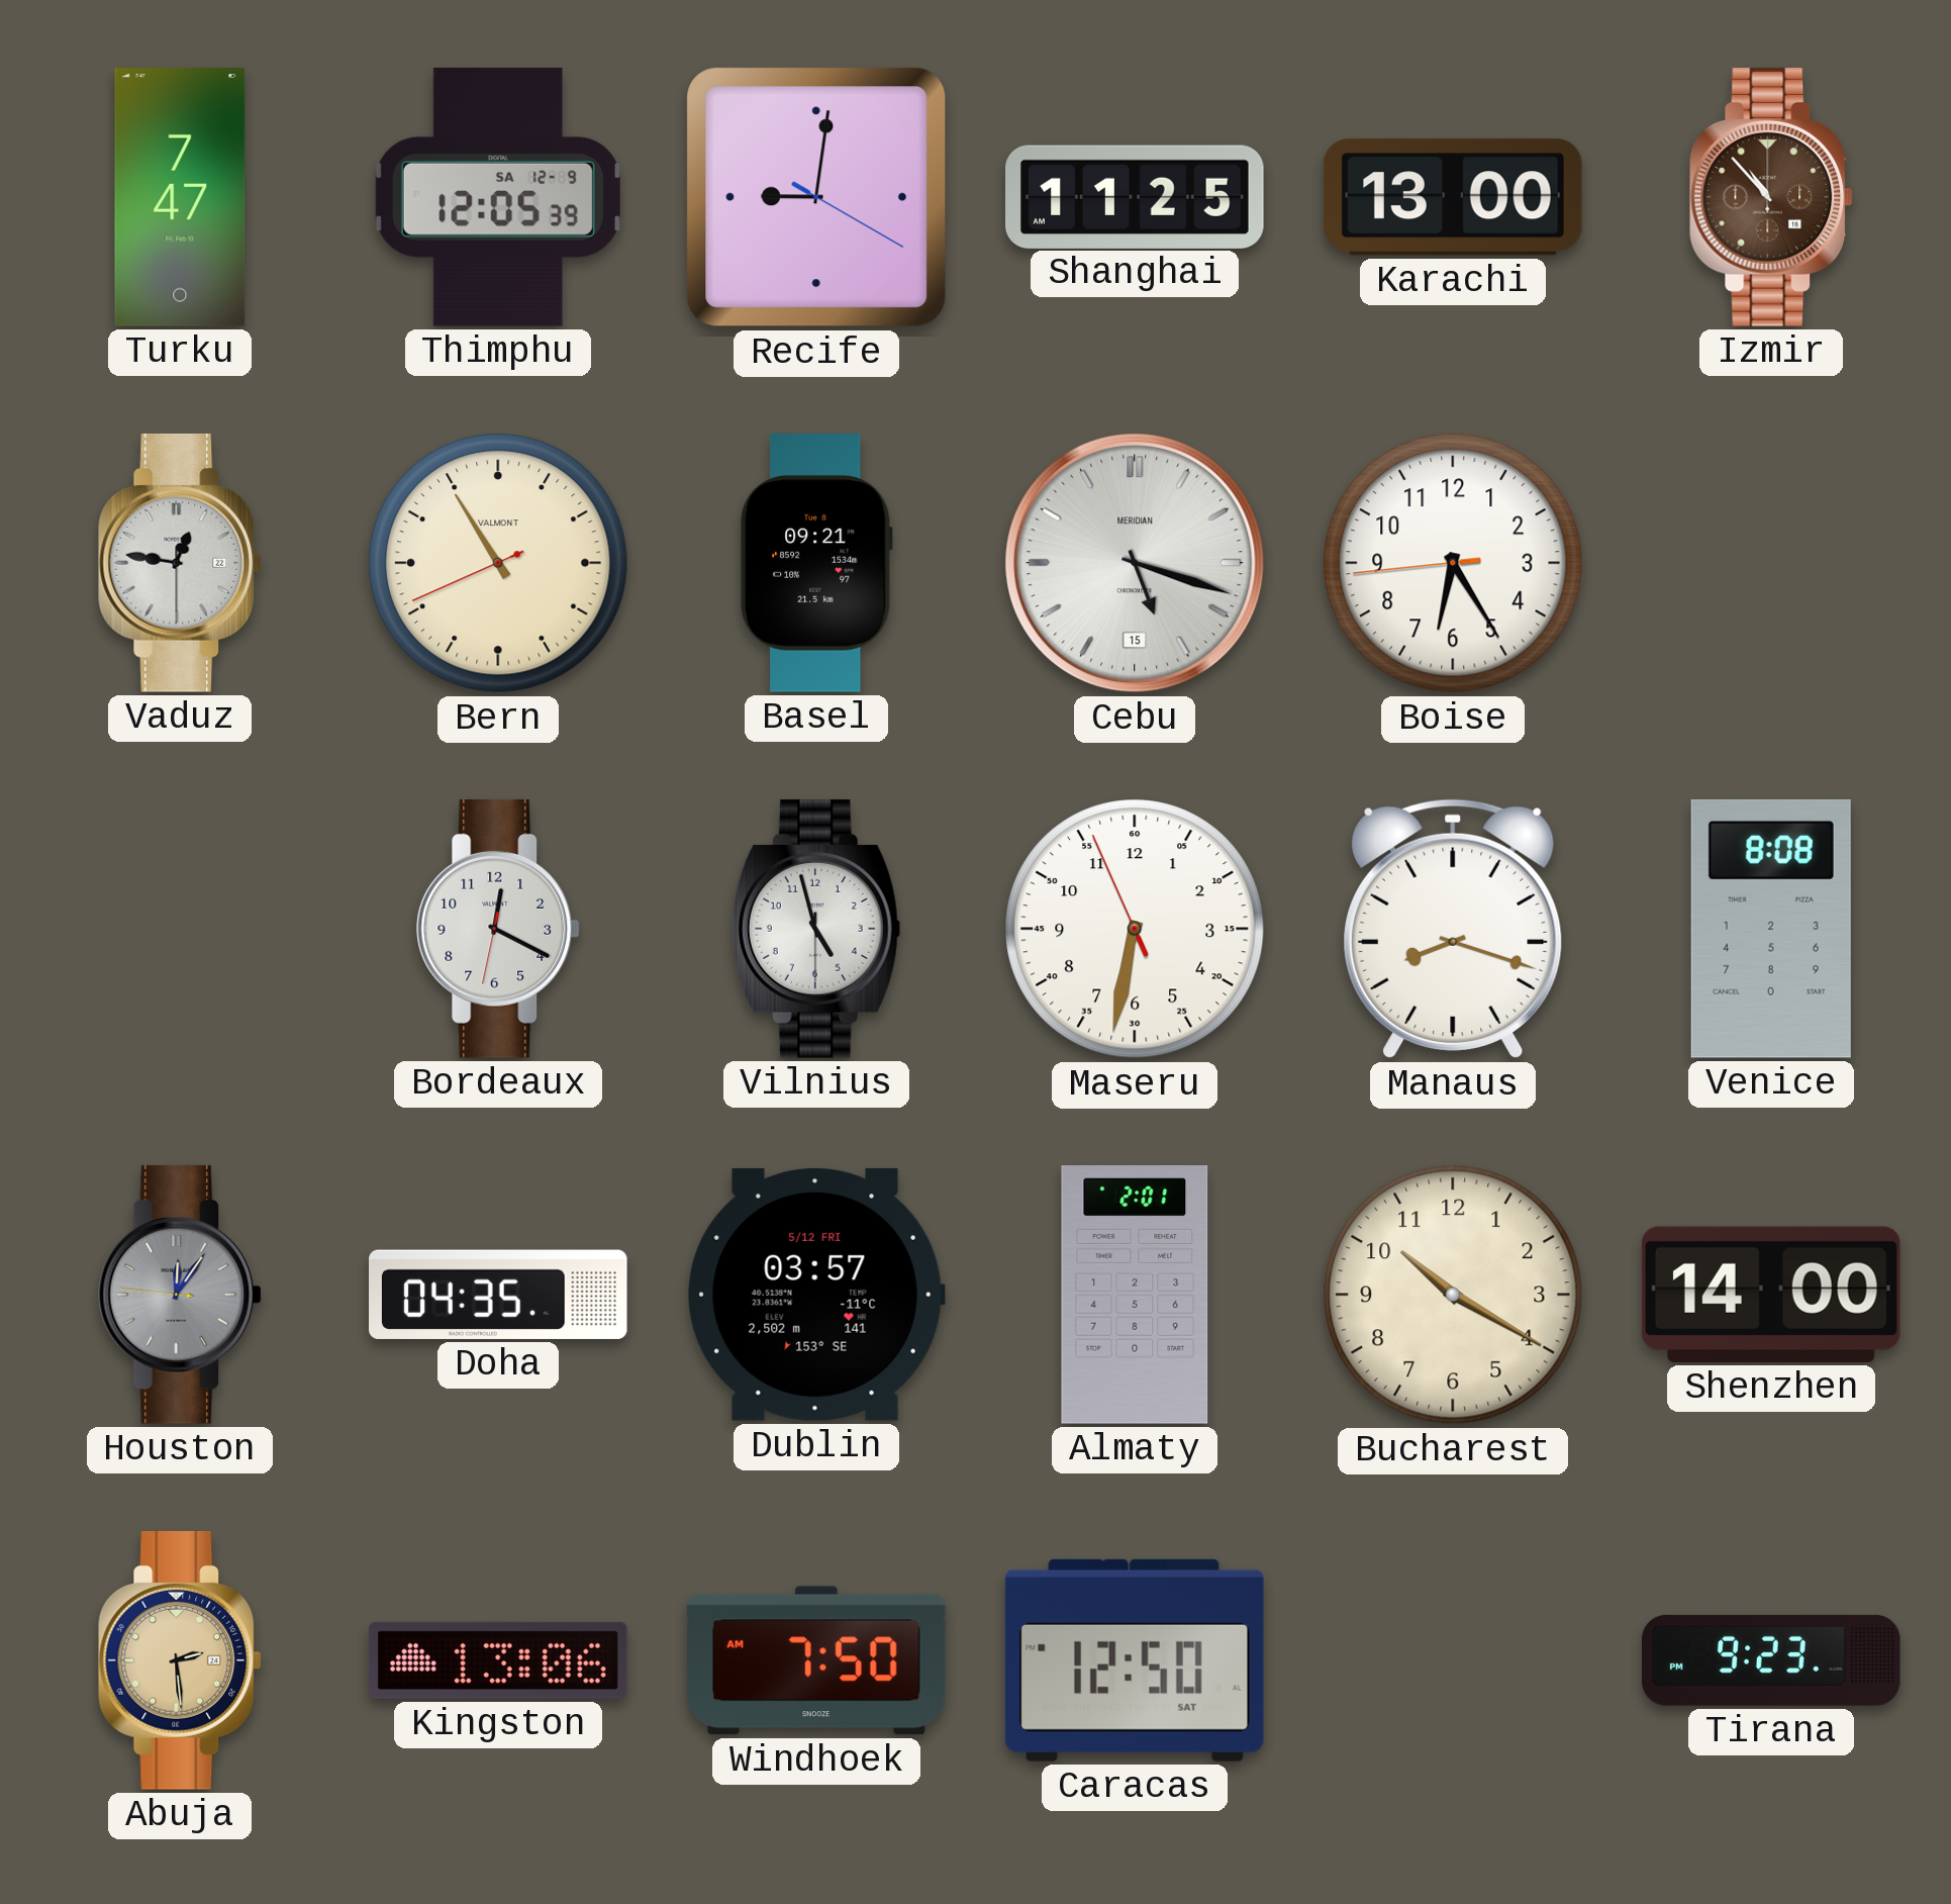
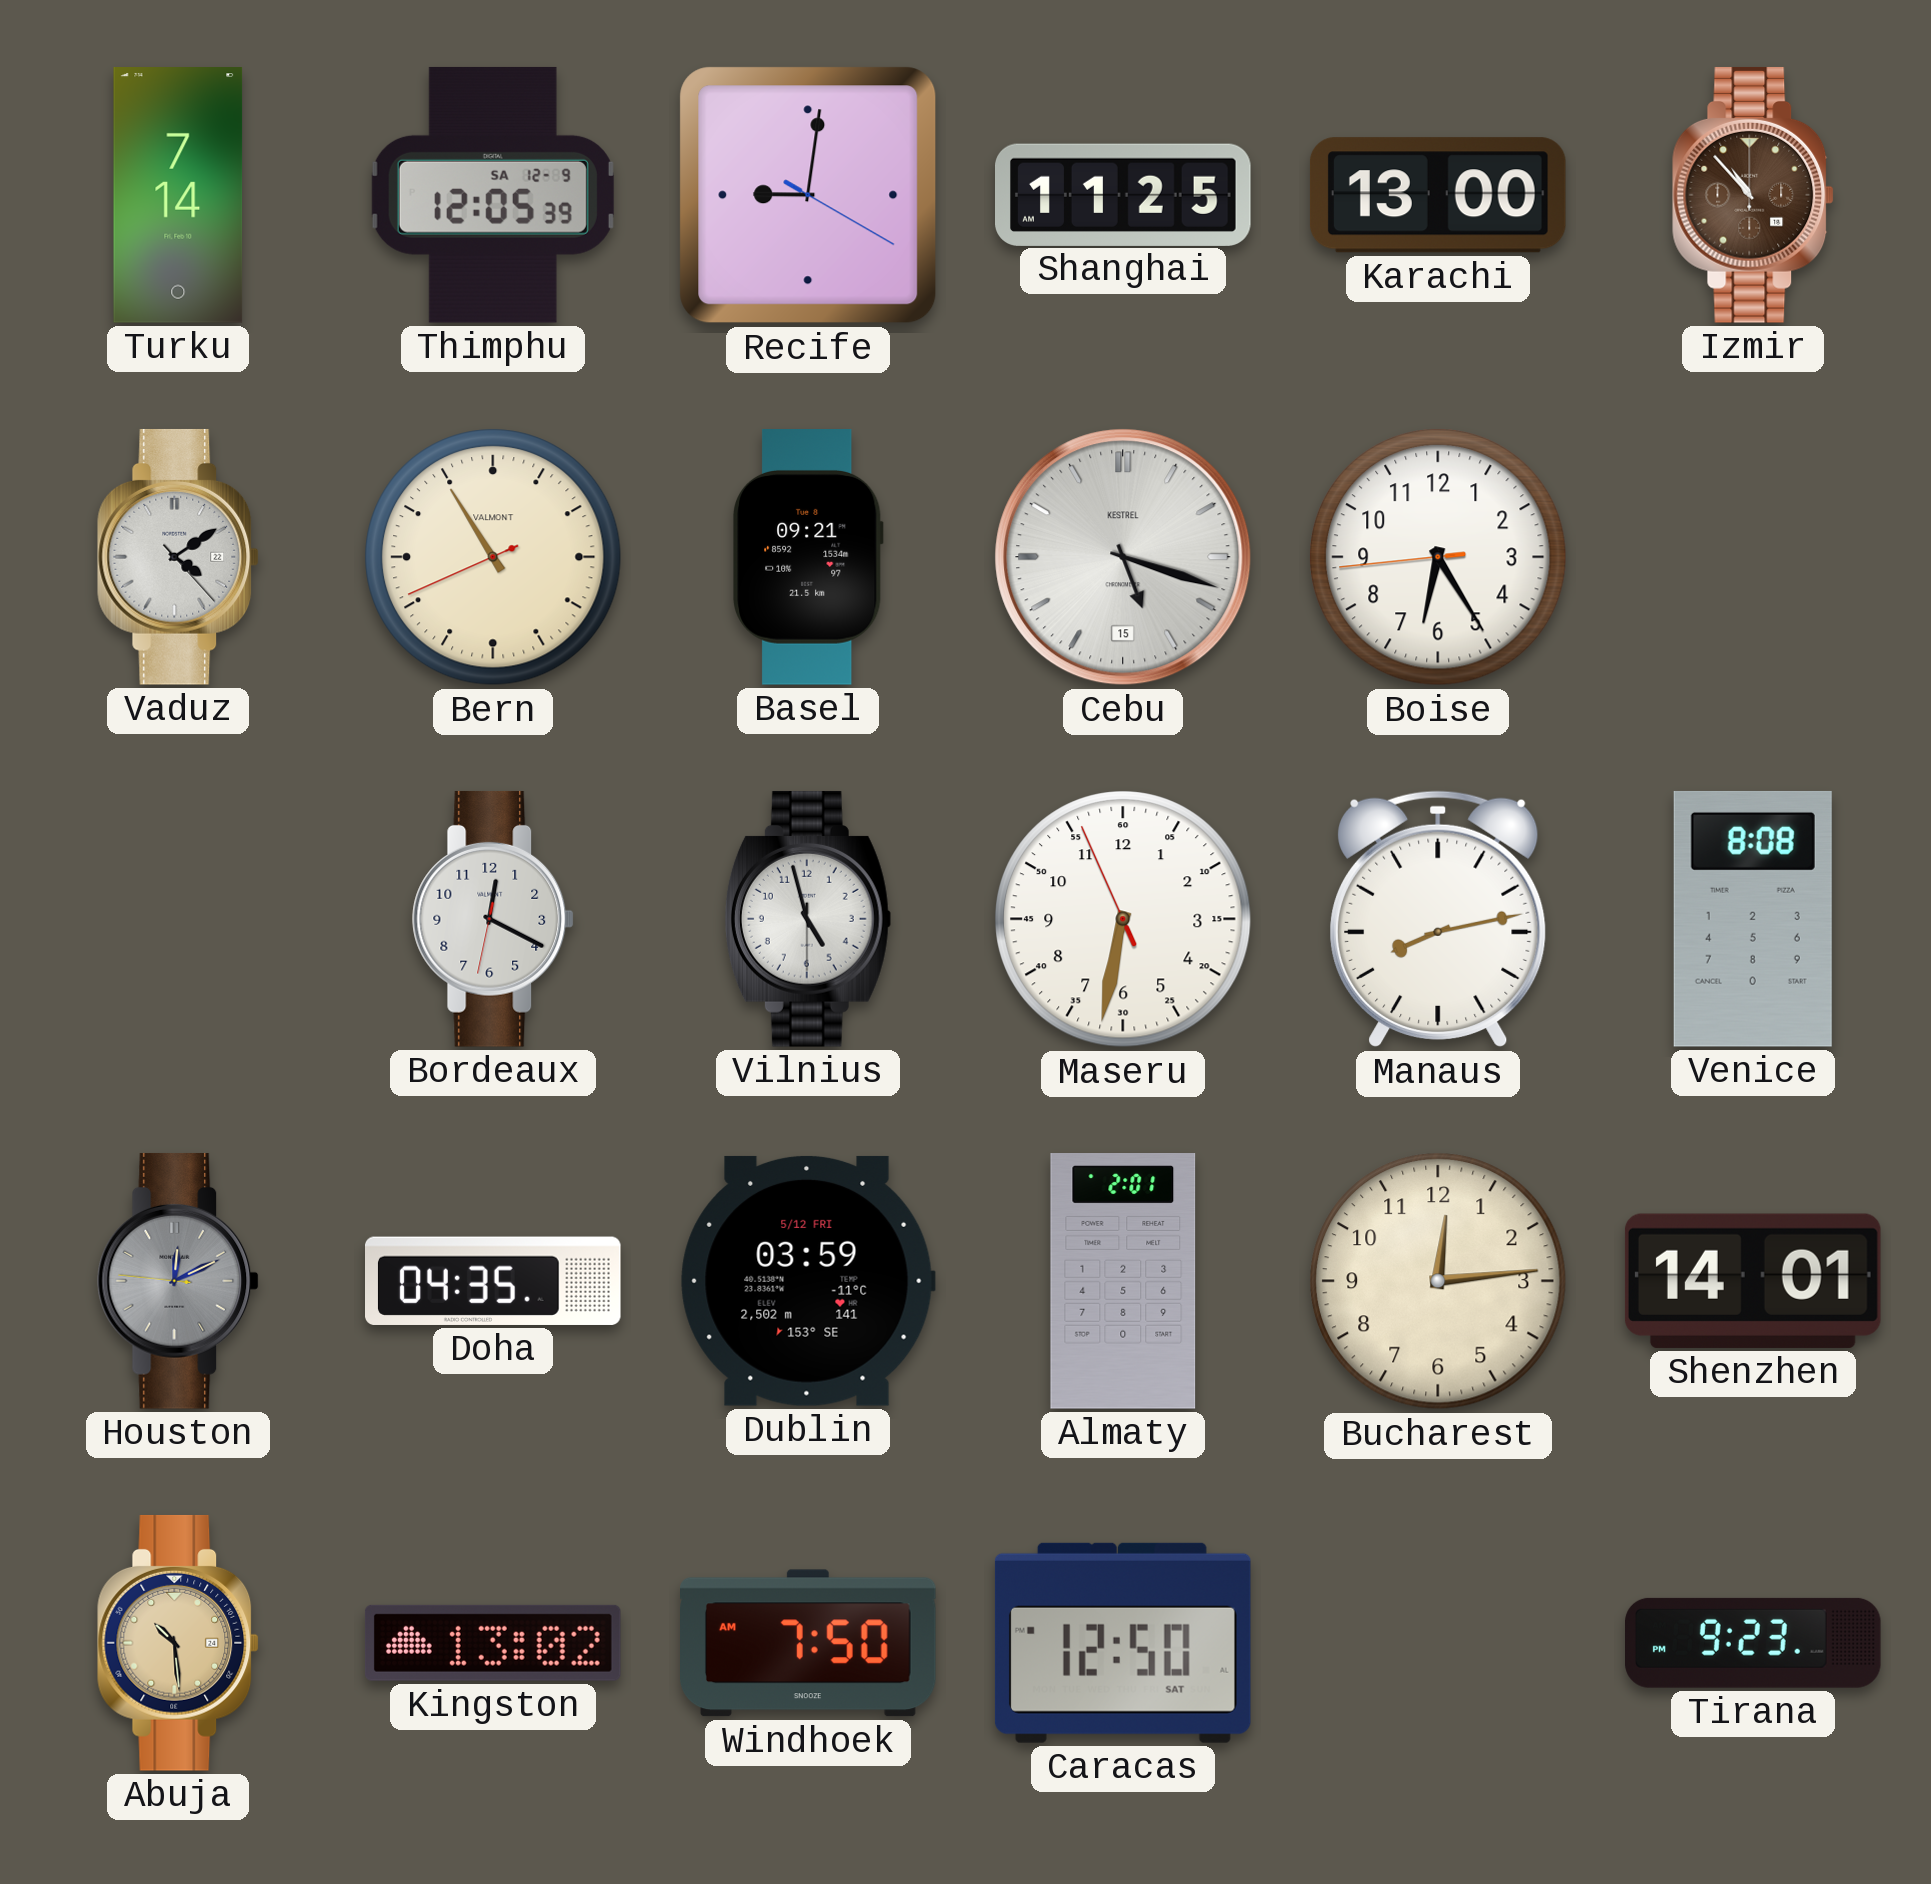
Turku: 7:47 -> 7:14 (178, 196)
Vaduz: 12:46 -> 4:09 (178, 557)
Cebu brand: MERIDIAN -> KESTREL (1123, 557)
Manaus: 8:18 -> 8:13 (1438, 919)
Houston: 12:05 -> 12:10 (178, 1281)
Dublin: 03:57 -> 03:59 (808, 1281)
Bucharest: 10:20 -> 12:14 (1438, 1281)
Shenzhen: 14:00 -> 14:01 (1753, 1281)
Abuja: 2:29 -> 10:29 (178, 1643)
Kingston: 13:06 -> 13:02 (493, 1643)
